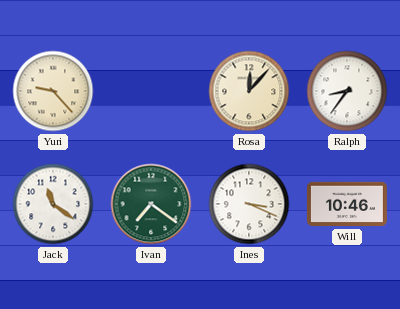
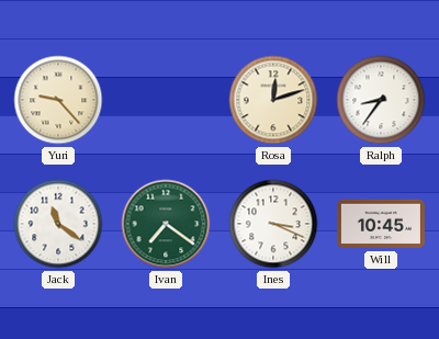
Rosa: 12:07 -> 12:12 (273, 100)
Will: 10:46 -> 10:45 (381, 224)
